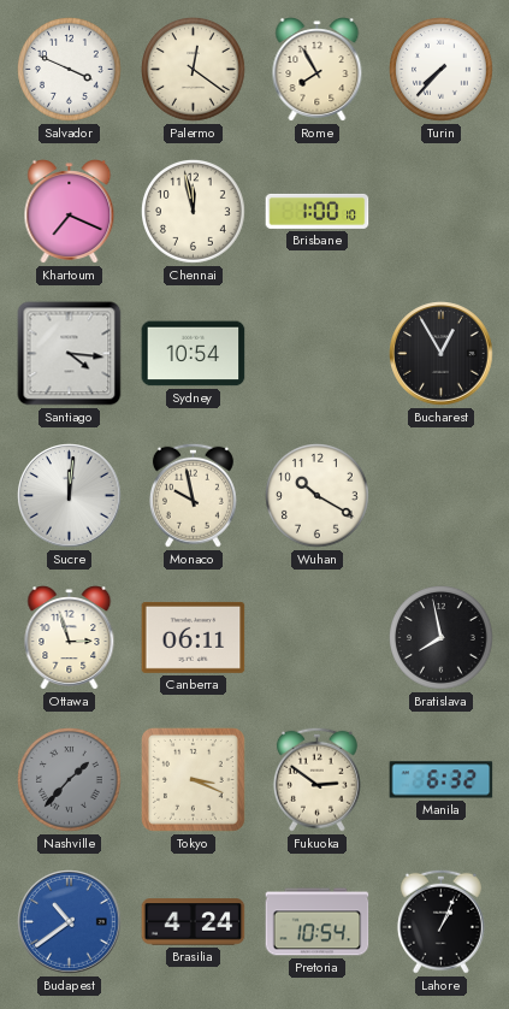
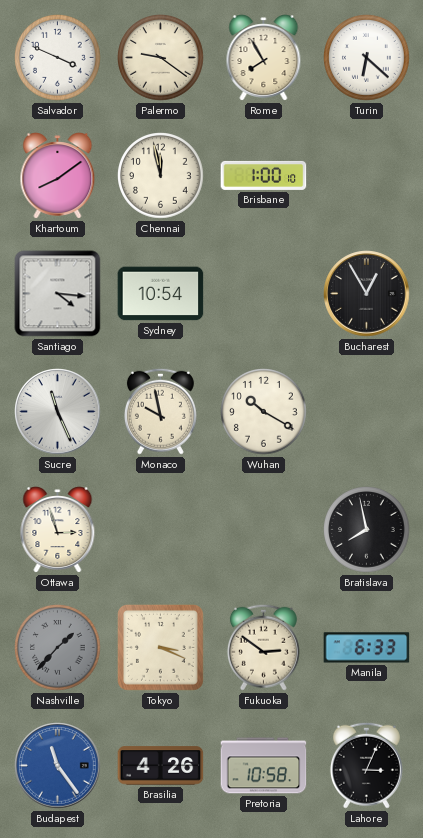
Palermo: 12:21 -> 9:21 (161, 58)
Turin: 7:37 -> 6:22 (367, 58)
Khartoum: 7:19 -> 8:09 (58, 176)
Sucre: 12:01 -> 11:26 (58, 412)
Canberra: 06:11 -> none (194, 637)
Manila: 6:32 -> 6:33 (367, 648)
Budapest: 10:39 -> 11:24 (58, 766)
Brasilia: 4:24 -> 4:26 (161, 766)
Pretoria: 10:54 -> 10:58 (264, 766)
Lahore: 1:04 -> 3:04 (366, 765)
